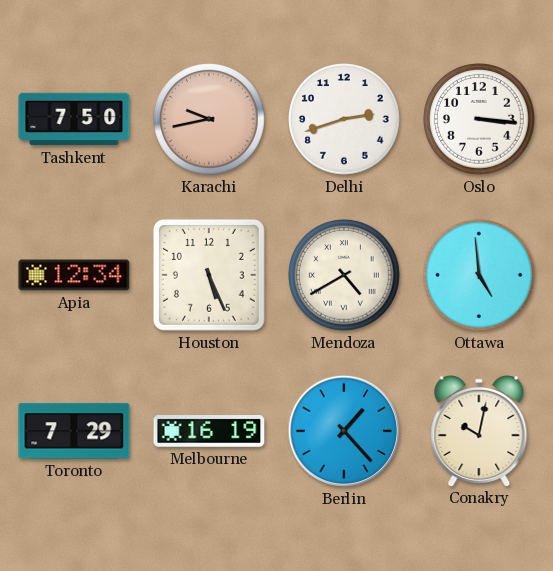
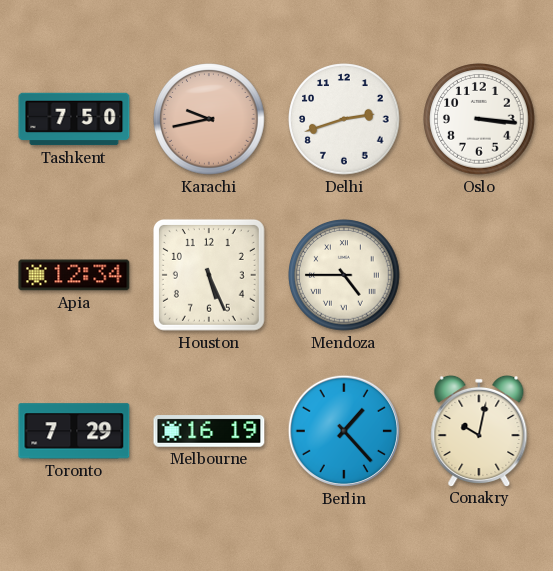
Mendoza: 4:40 -> 4:45 (344, 275)
Ottawa: 4:59 -> none (479, 275)
